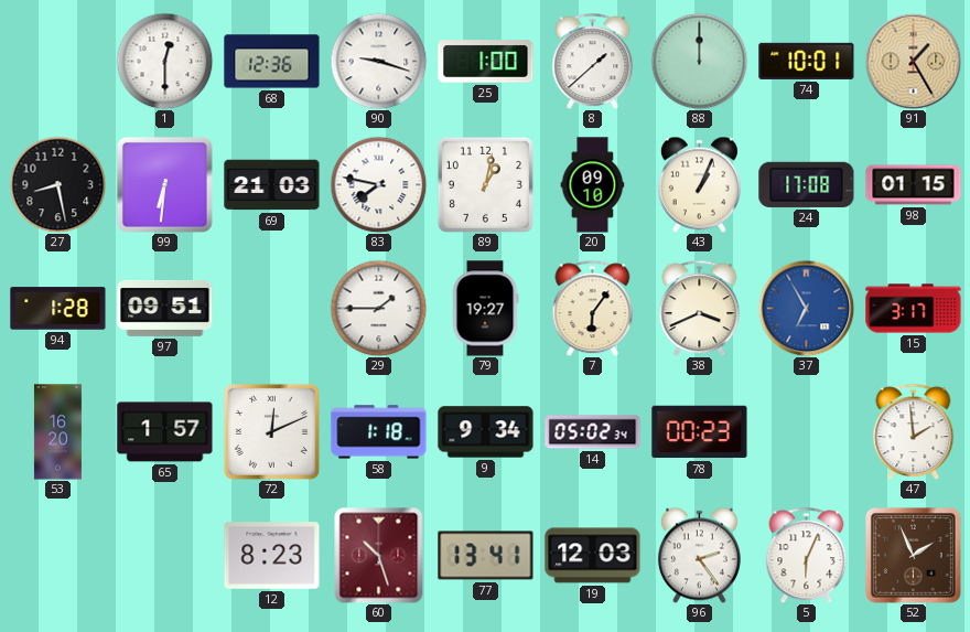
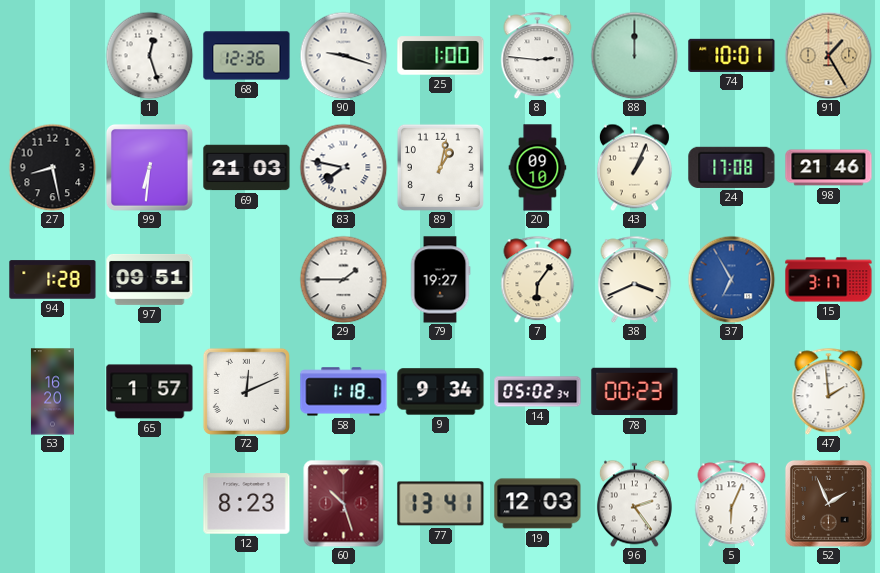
1: 12:30 -> 12:27 (149, 55)
8: 1:38 -> 2:46 (538, 55)
98: 01:15 -> 21:46 (829, 168)
